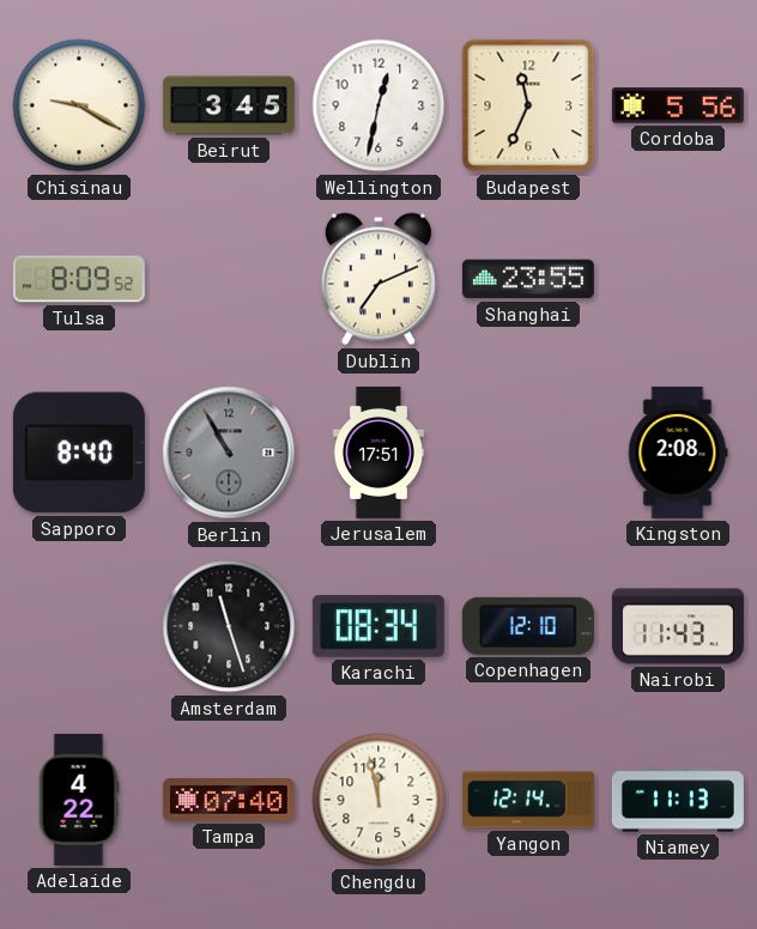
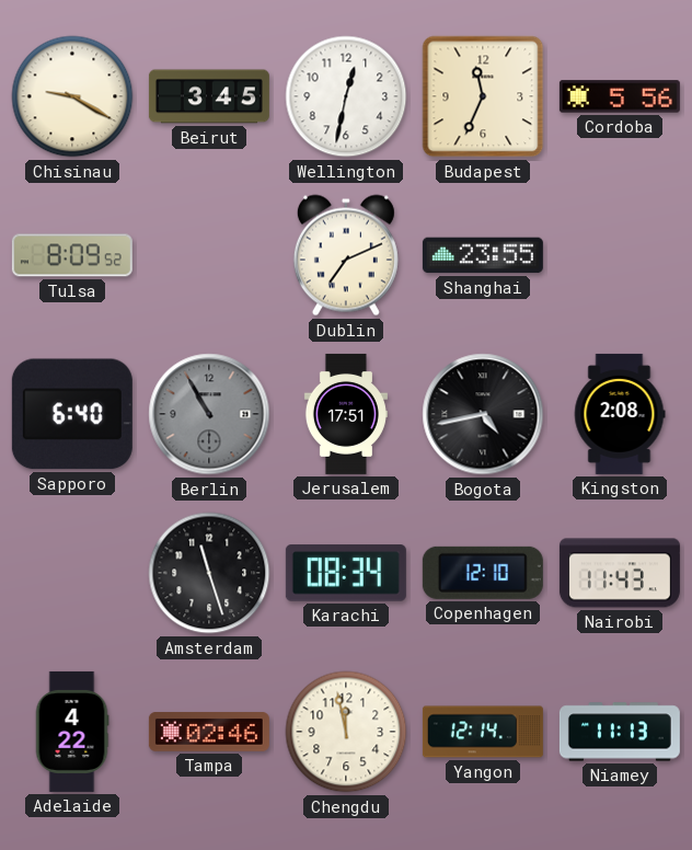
Sapporo: 8:40 -> 6:40 (72, 414)
Bogota: none -> 4:43 (483, 414)
Tampa: 07:40 -> 02:46 (209, 733)
